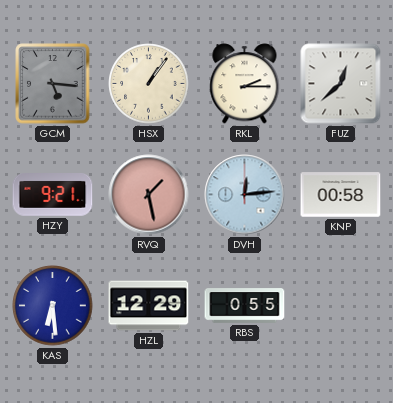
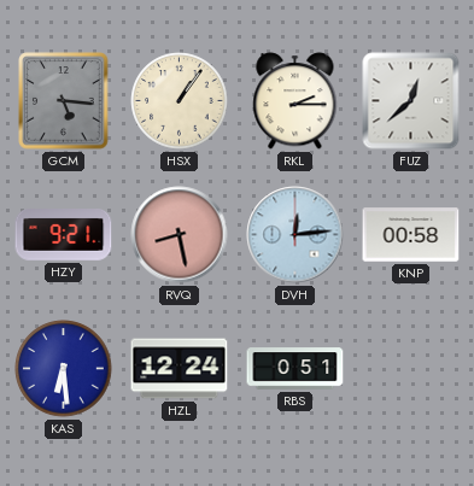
RVQ: 1:28 -> 8:28 (180, 235)
HZL: 12:29 -> 12:24 (180, 369)
RBS: 0:55 -> 0:51 (295, 369)
